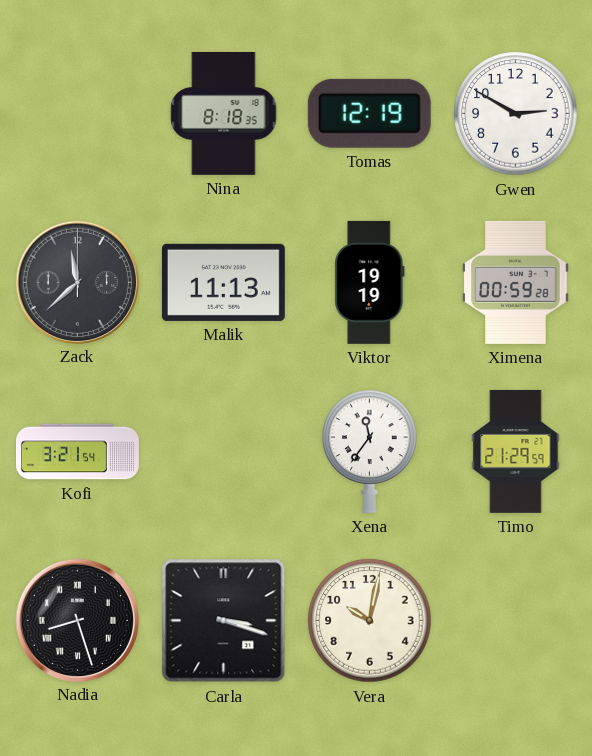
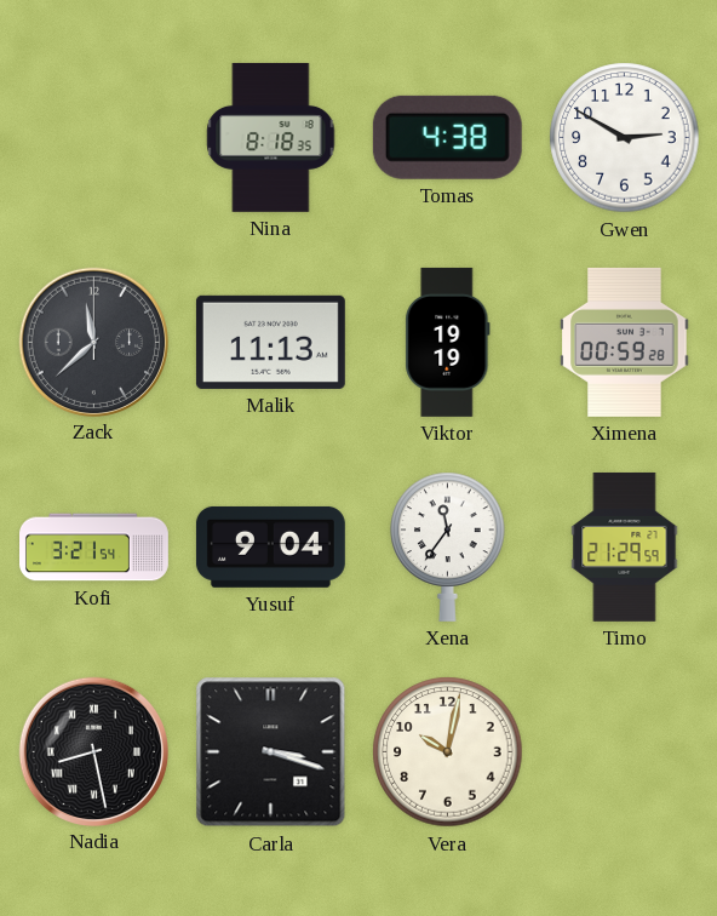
Tomas: 12:19 -> 4:38 (447, 137)
Yusuf: none -> 9:04 (270, 546)
Nadia: 8:27 -> 8:28 (93, 751)
